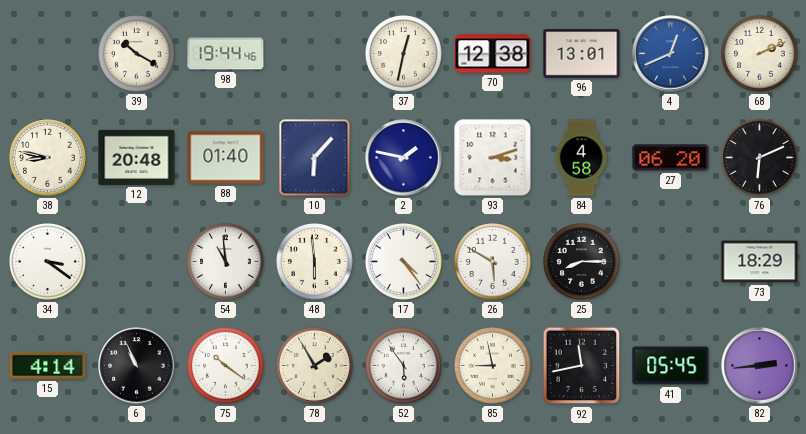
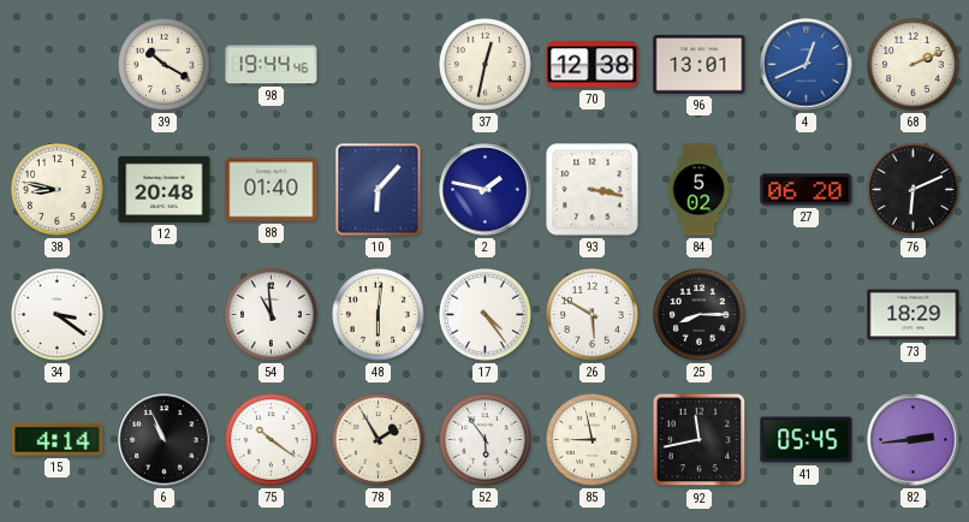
93: 3:12 -> 3:17 (593, 190)
84: 4:58 -> 5:02 (698, 190)
48: 5:59 -> 6:01 (379, 315)
